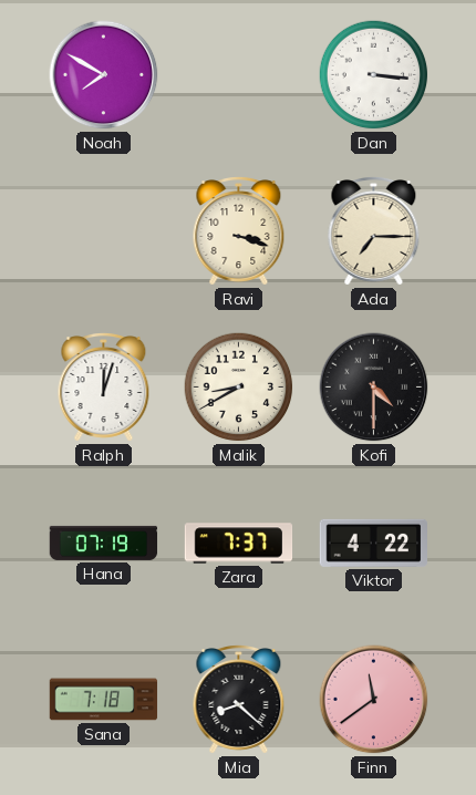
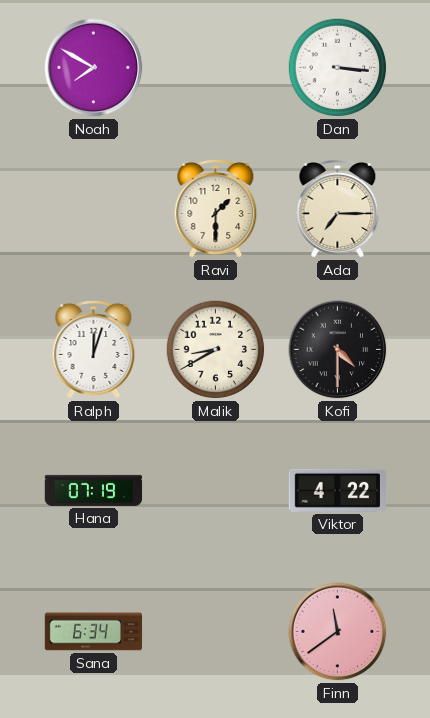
Ravi: 3:18 -> 1:30 (216, 209)
Zara: 7:37 -> none (239, 544)
Sana: 7:18 -> 6:34 (94, 632)
Mia: 8:22 -> none (239, 700)
